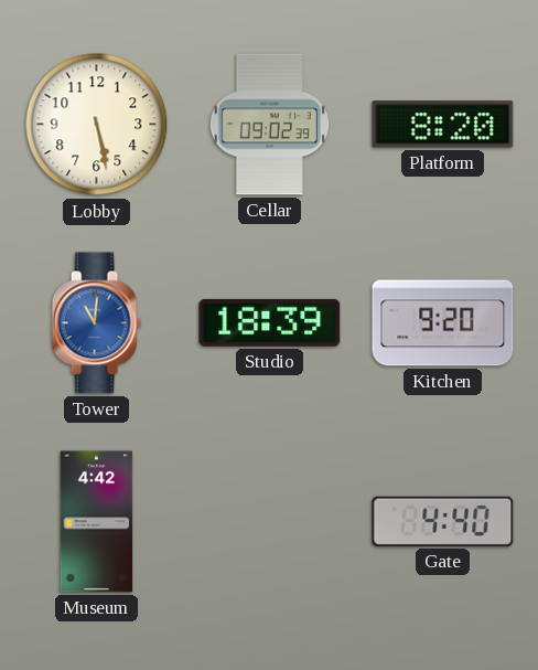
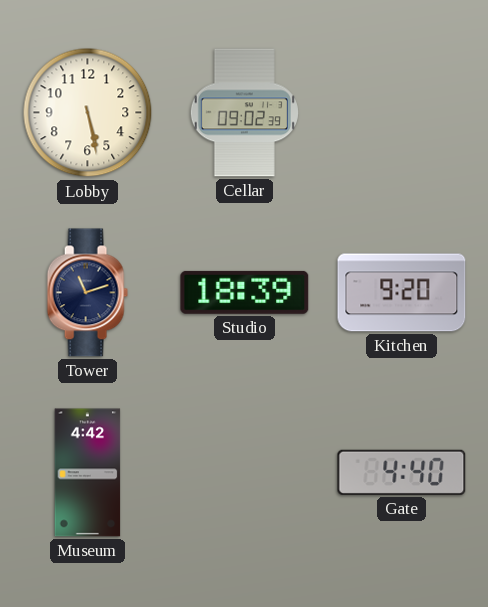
Platform: 8:20 -> none (443, 125)
Tower: 11:01 -> 11:12 (87, 293)
Tower dial: blue -> navy (87, 293)
